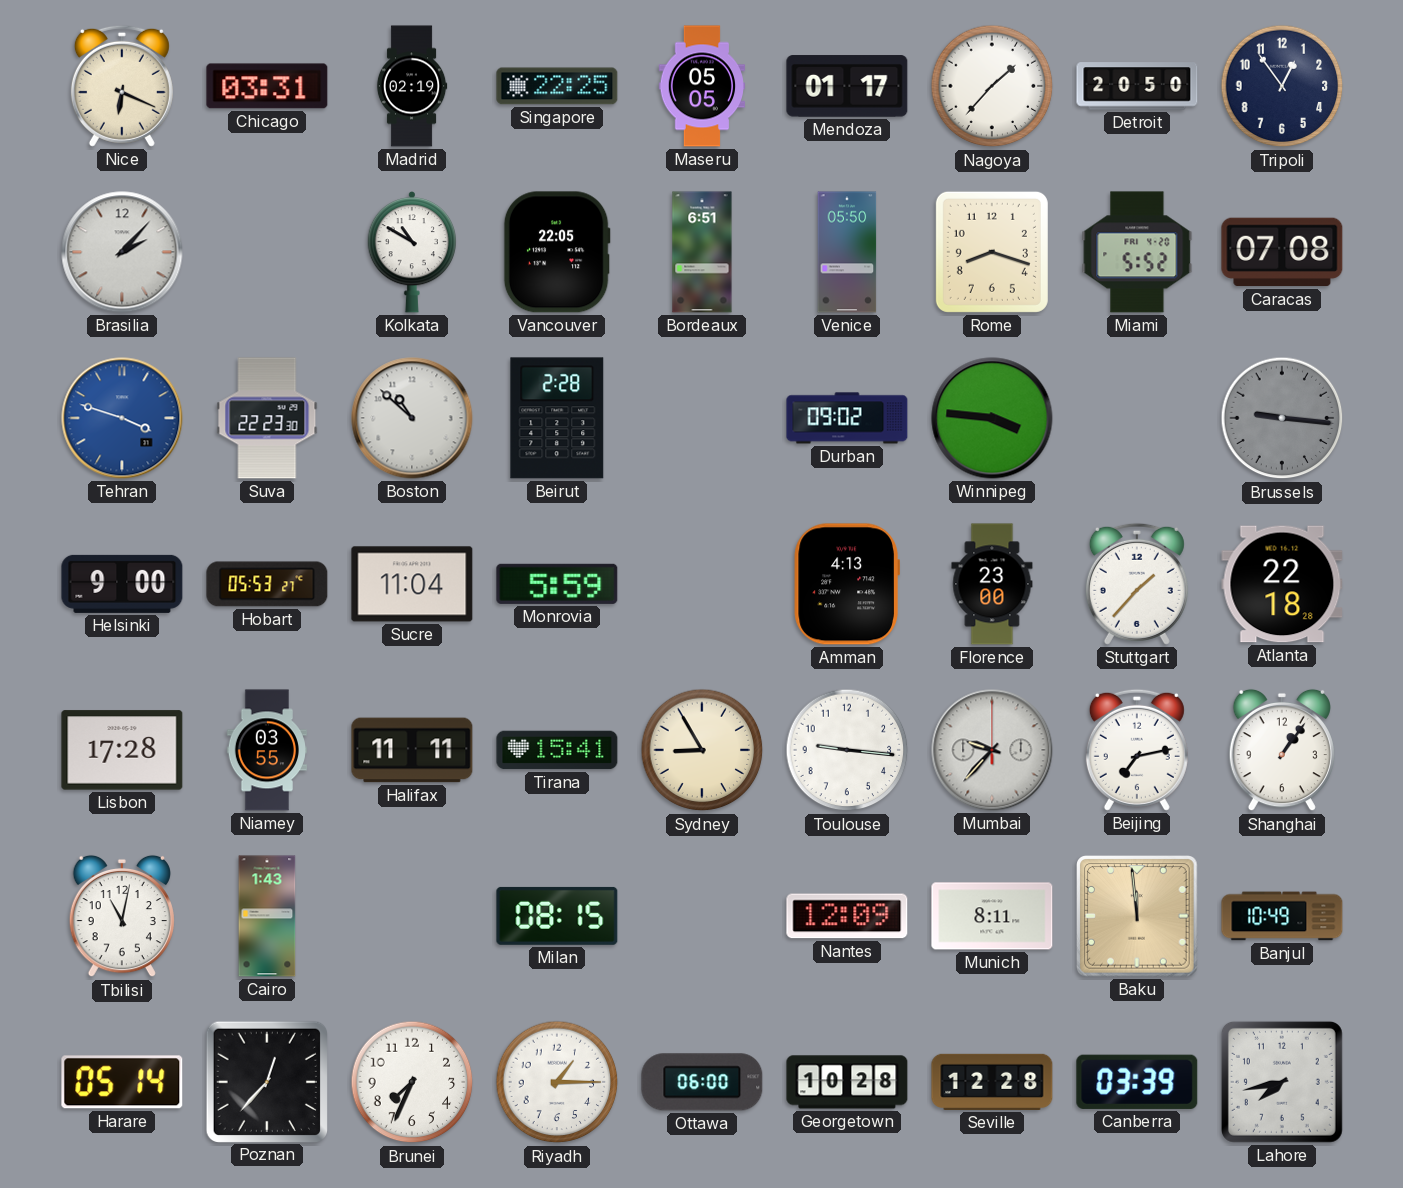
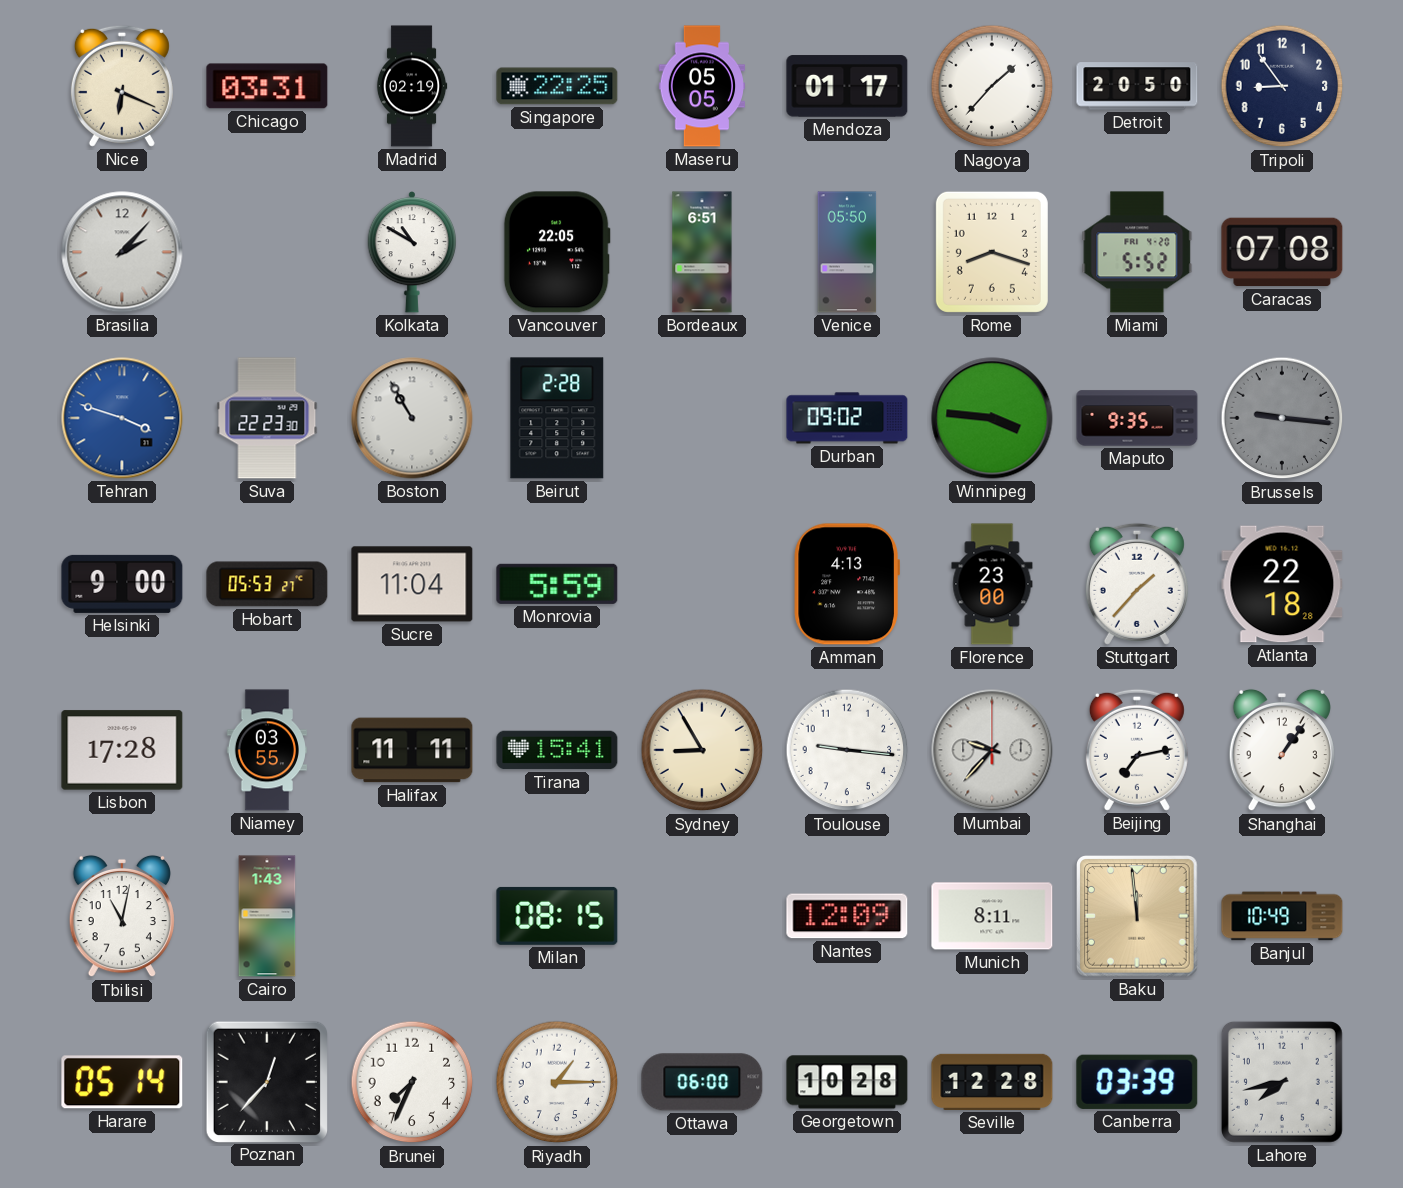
Tripoli: 12:54 -> 8:54 (1282, 86)
Boston: 10:52 -> 10:55 (412, 418)
Maputo: none -> 9:35 (1137, 418)
